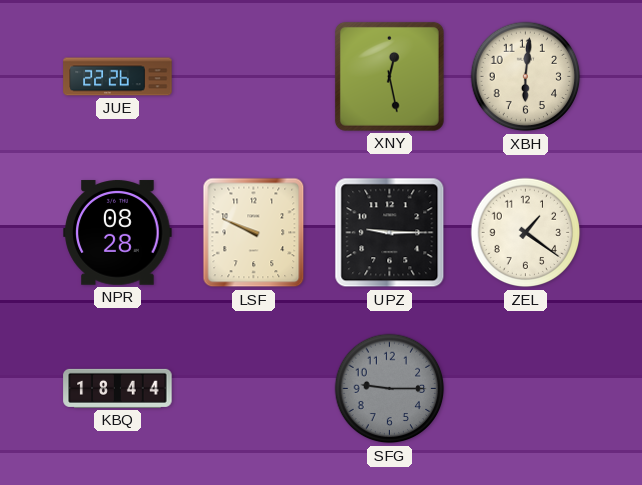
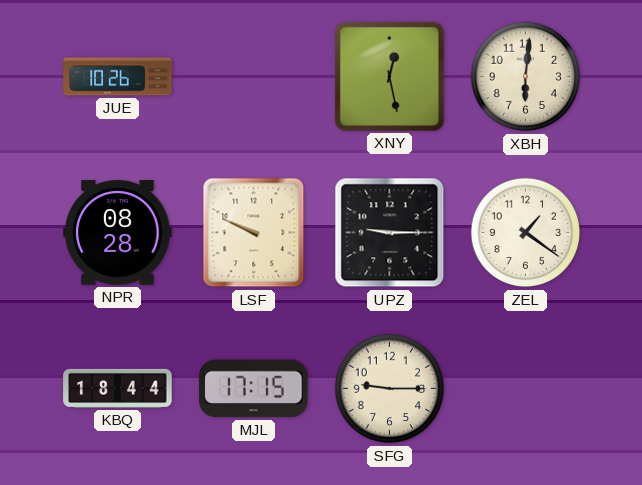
JUE: 22:26 -> 10:26 (118, 77)
MJL: none -> 17:15 (254, 389)
SFG dial: grey -> cream (390, 389)
